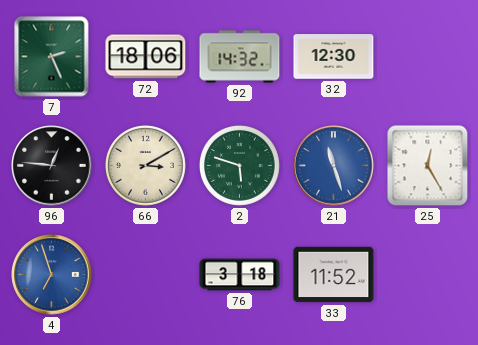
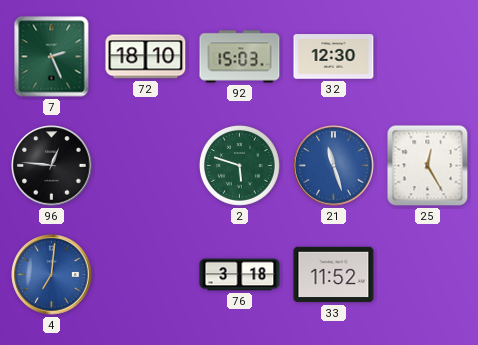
72: 18:06 -> 18:10 (146, 57)
92: 14:32 -> 15:03 (240, 57)
66: 3:10 -> none (145, 165)
4: 6:57 -> 7:01 (52, 275)
